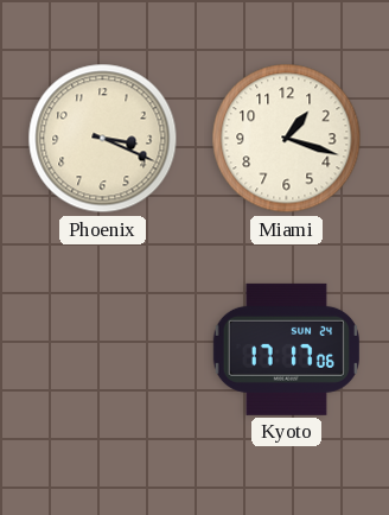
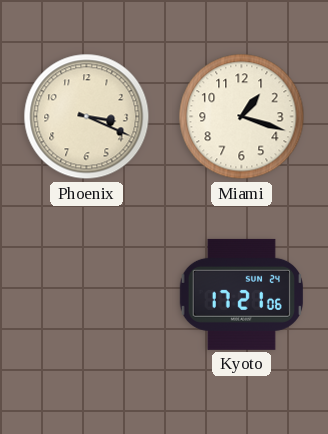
Kyoto: 17:17 -> 17:21 (241, 294)
